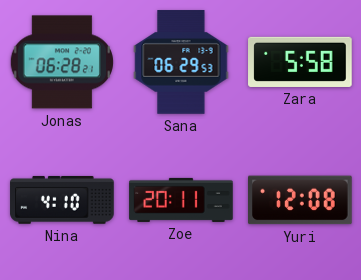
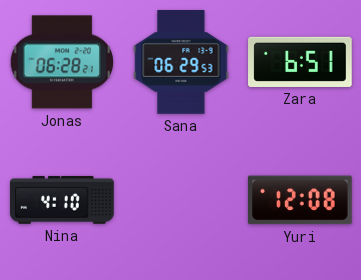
Zara: 5:58 -> 6:51 (300, 62)
Zoe: 20:11 -> none (181, 200)
